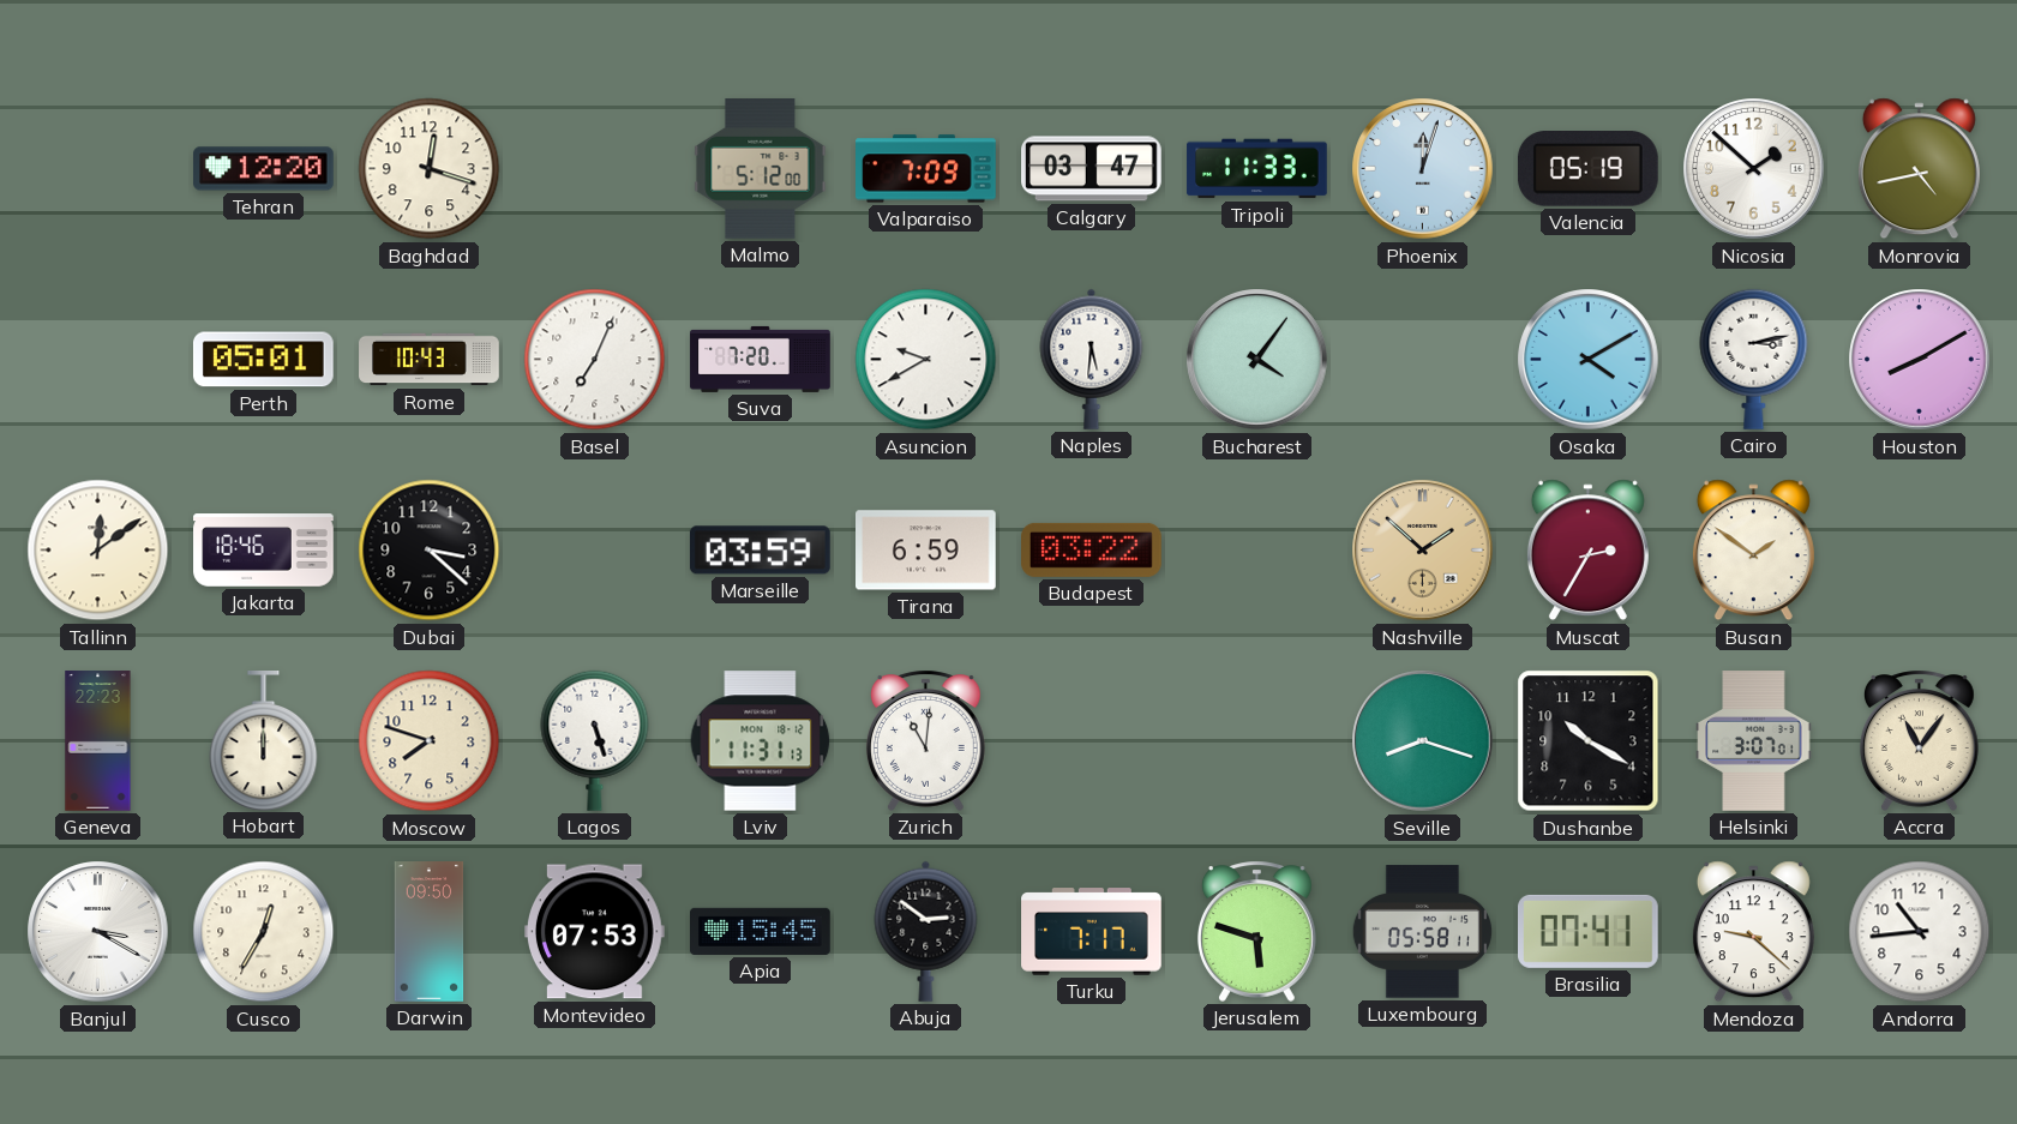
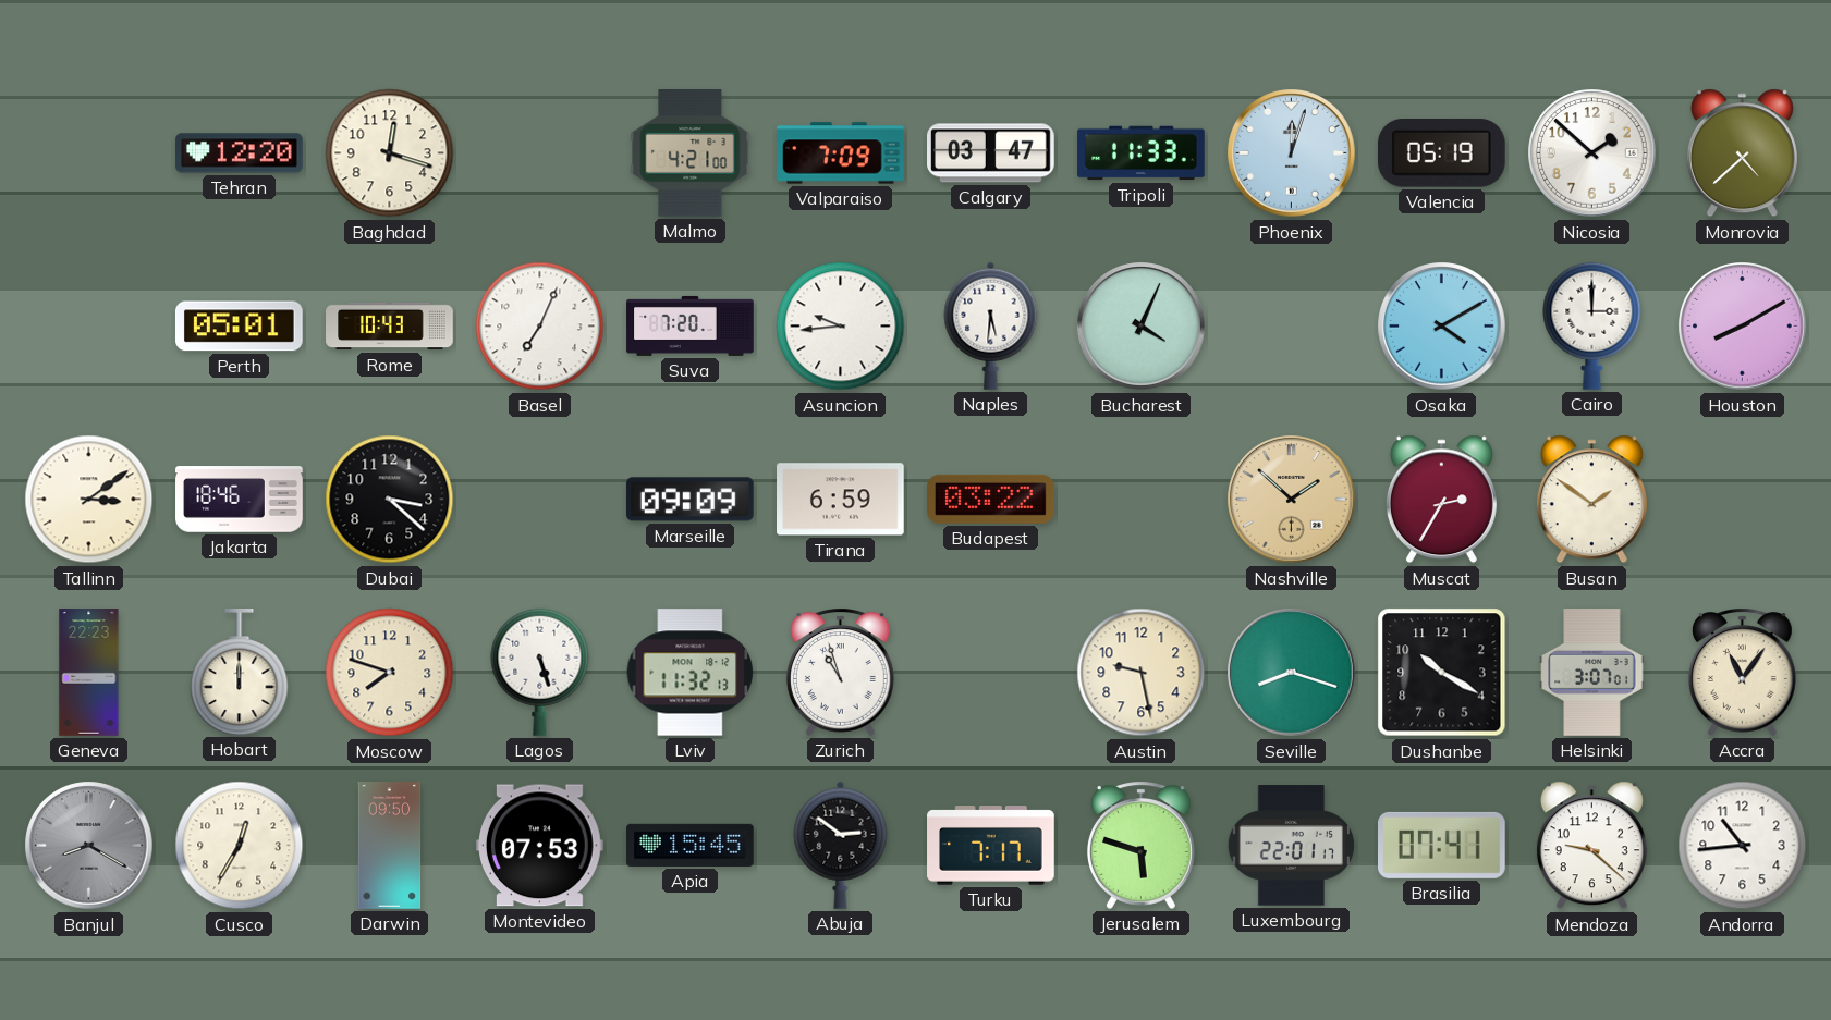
Malmo: 5:12 -> 4:21 (691, 153)
Monrovia: 4:43 -> 4:38 (1742, 153)
Asuncion: 9:40 -> 9:44 (841, 327)
Bucharest: 4:06 -> 4:04 (1142, 327)
Cairo: 3:13 -> 3:00 (1592, 325)
Tallinn: 12:09 -> 3:09 (89, 500)
Marseille: 03:59 -> 09:09 (689, 500)
Lviv: 11:31 -> 11:32 (691, 673)
Zurich: 11:01 -> 10:57 (840, 672)
Austin: none -> 9:28 (1142, 673)
Banjul: 3:20 -> 8:20 (89, 846)
Banjul dial: white -> grey (89, 846)
Luxembourg: 05:58 -> 22:01 (1291, 846)
